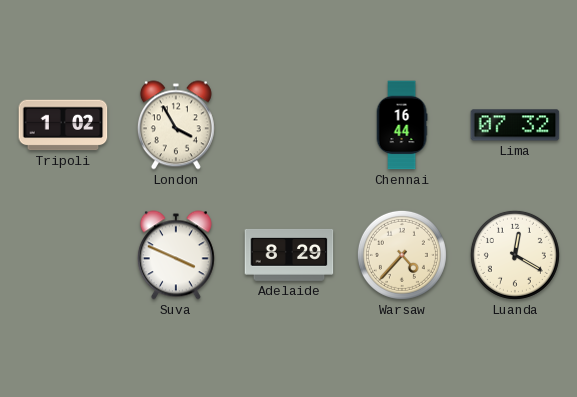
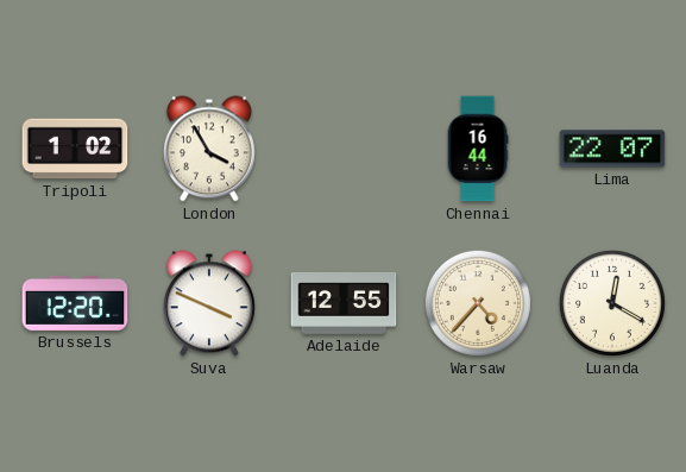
Lima: 07:32 -> 22:07 (612, 149)
Brussels: none -> 12:20 (75, 303)
Adelaide: 8:29 -> 12:55 (344, 303)
